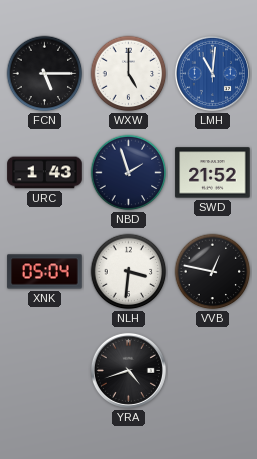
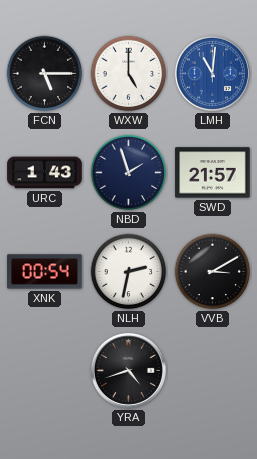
SWD: 21:52 -> 21:57 (213, 173)
XNK: 05:04 -> 00:54 (45, 272)
NLH: 3:31 -> 2:32 (129, 272)
VVB: 12:47 -> 3:10 (213, 272)
